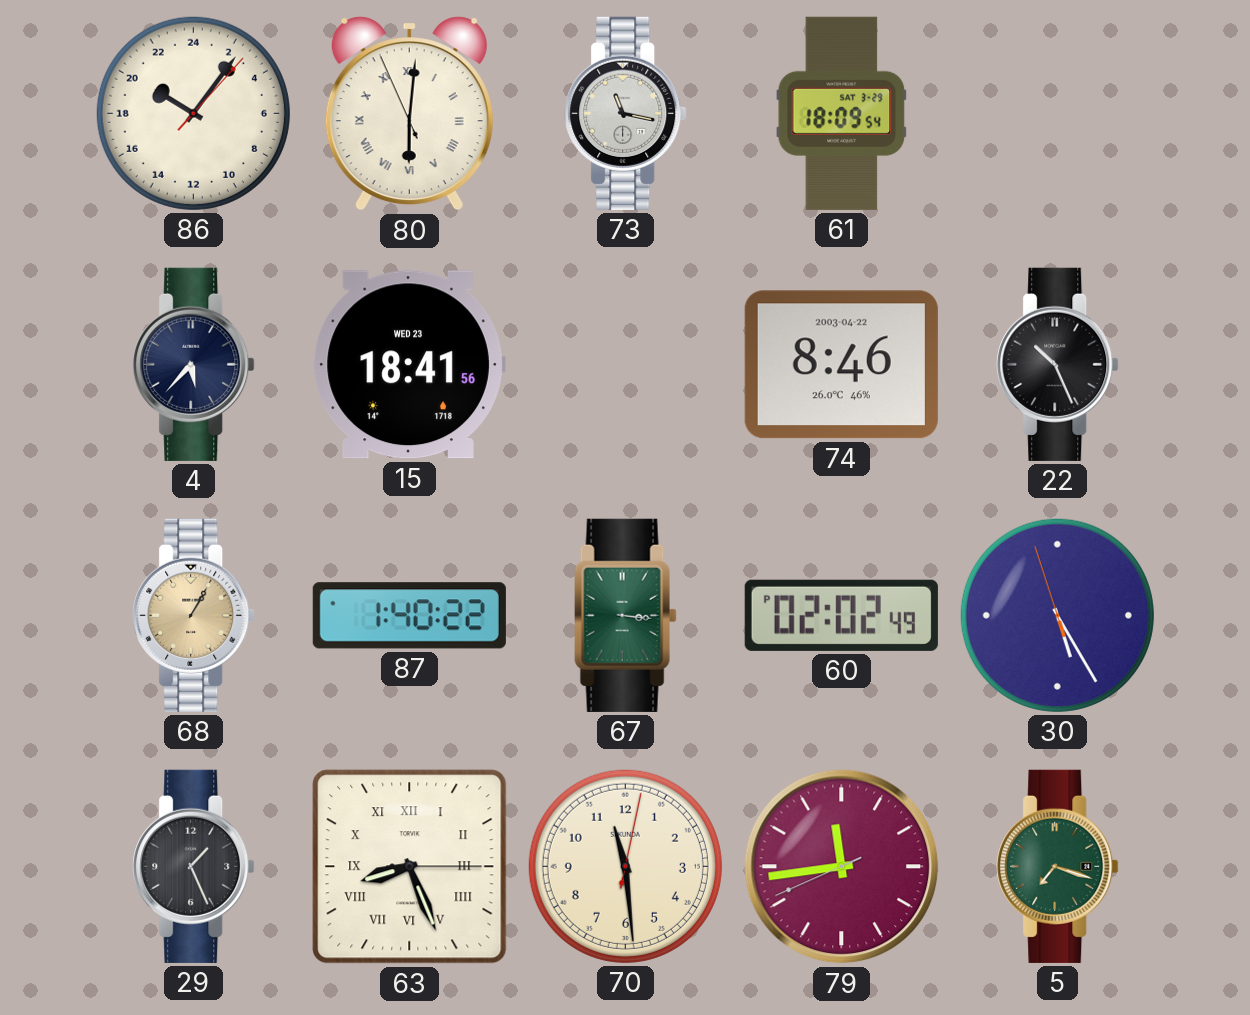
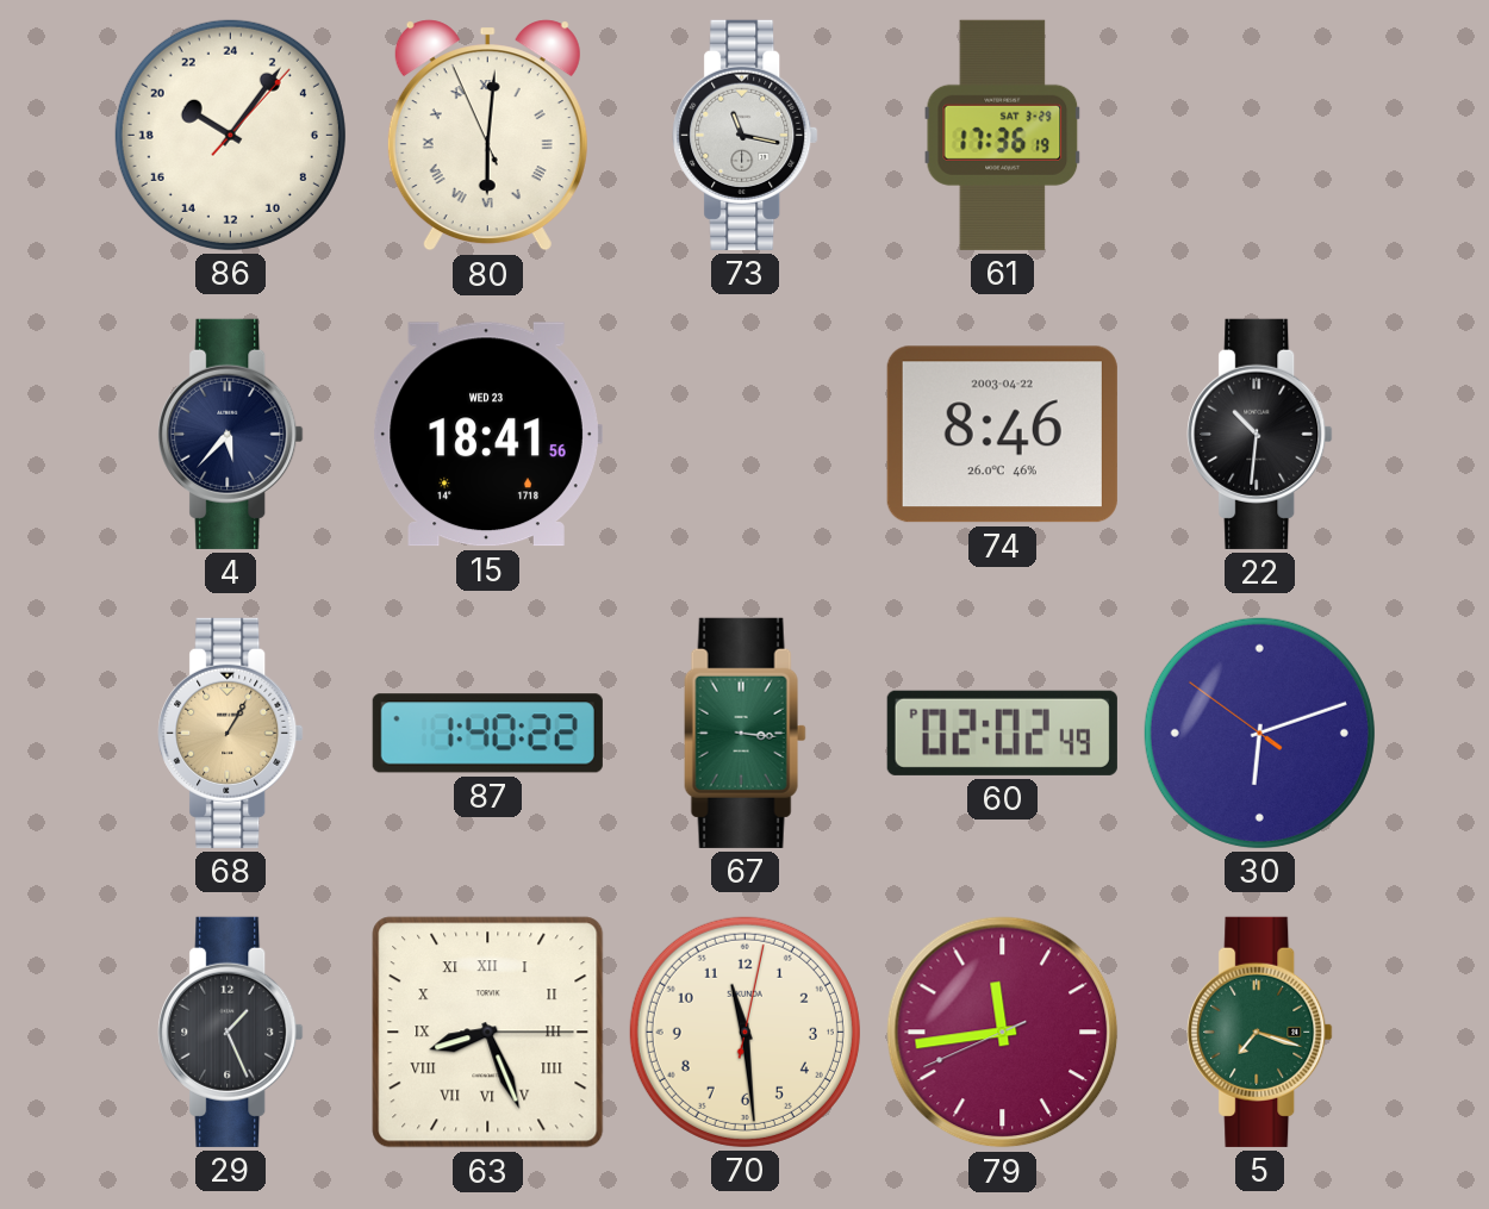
61: 18:09 -> 17:36 (1003, 135)
22: 10:26 -> 10:31 (1260, 434)
30: 5:24 -> 6:11 (1259, 733)
